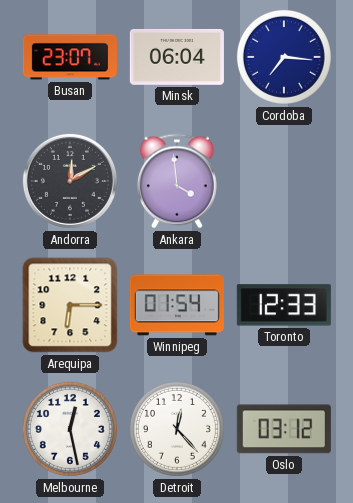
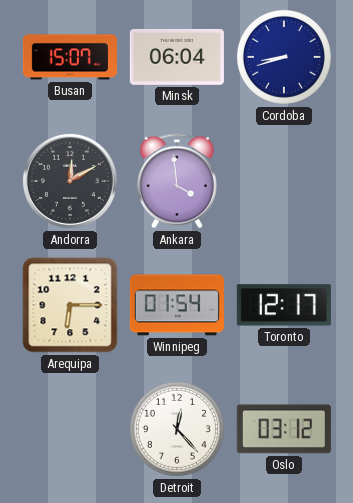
Busan: 23:07 -> 15:07 (70, 57)
Cordoba: 7:16 -> 8:42 (284, 57)
Toronto: 12:33 -> 12:17 (284, 305)
Melbourne: 12:28 -> none (70, 429)
